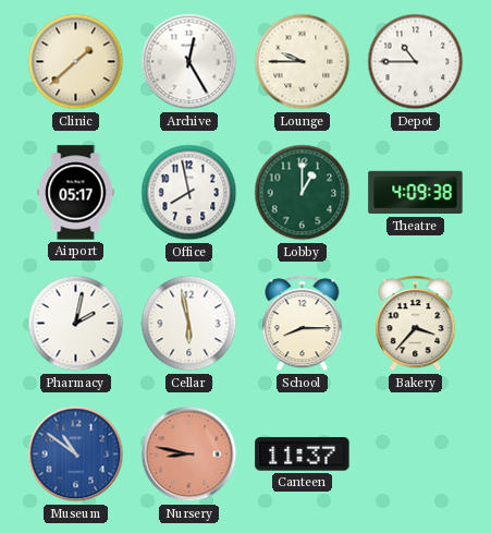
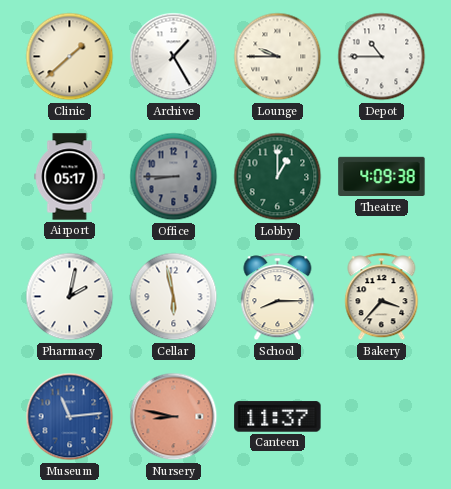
Archive: 12:25 -> 1:25 (174, 57)
Office: 7:58 -> 8:45 (174, 177)
Office dial: white -> grey (174, 177)
Museum: 10:51 -> 11:14 (70, 417)
